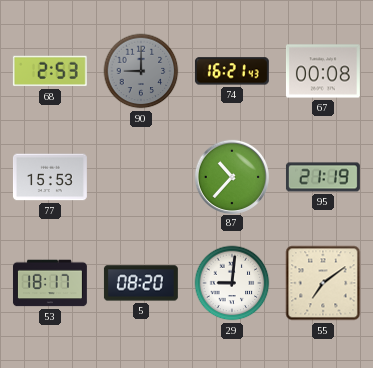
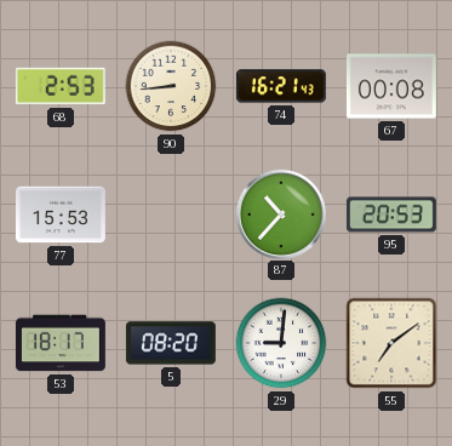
90: 9:00 -> 8:44 (171, 86)
90 dial: grey -> cream (171, 86)
95: 21:19 -> 20:53 (391, 215)
